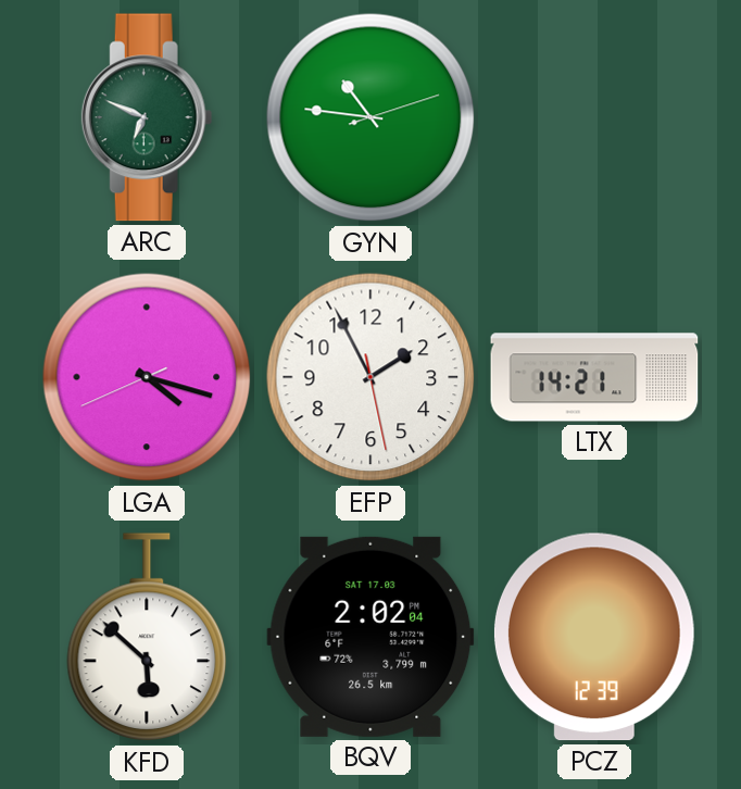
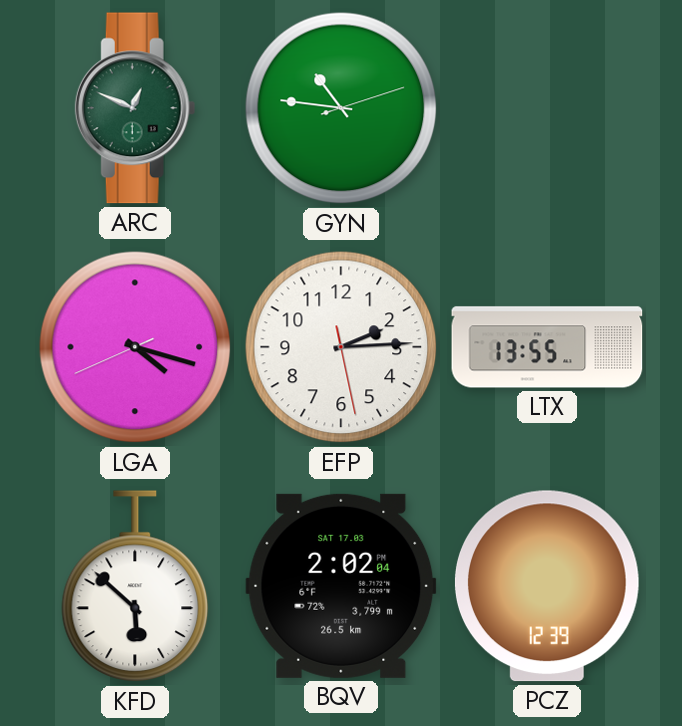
ARC: 6:49 -> 12:49 (135, 108)
EFP: 1:55 -> 2:14 (341, 347)
LTX: 14:21 -> 13:55 (547, 347)
